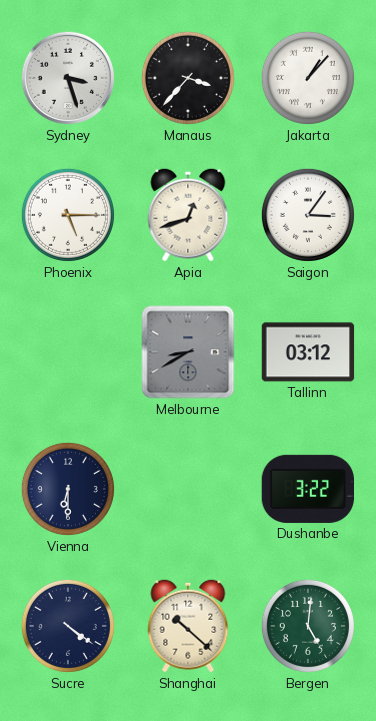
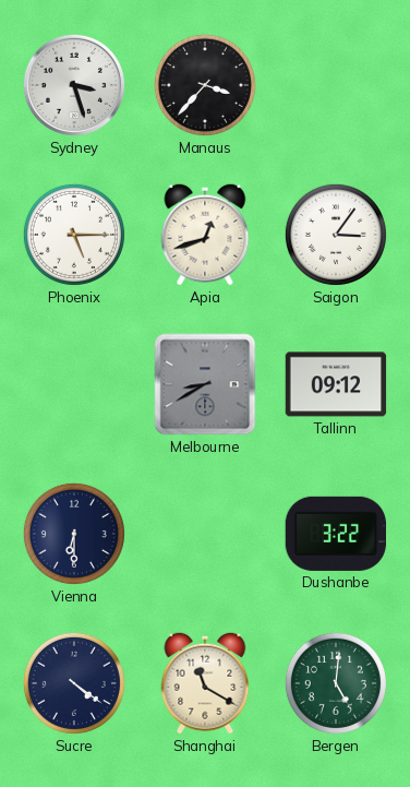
Jakarta: 1:07 -> none (308, 78)
Tallinn: 03:12 -> 09:12 (336, 384)
Shanghai: 10:22 -> 11:20 (205, 683)
